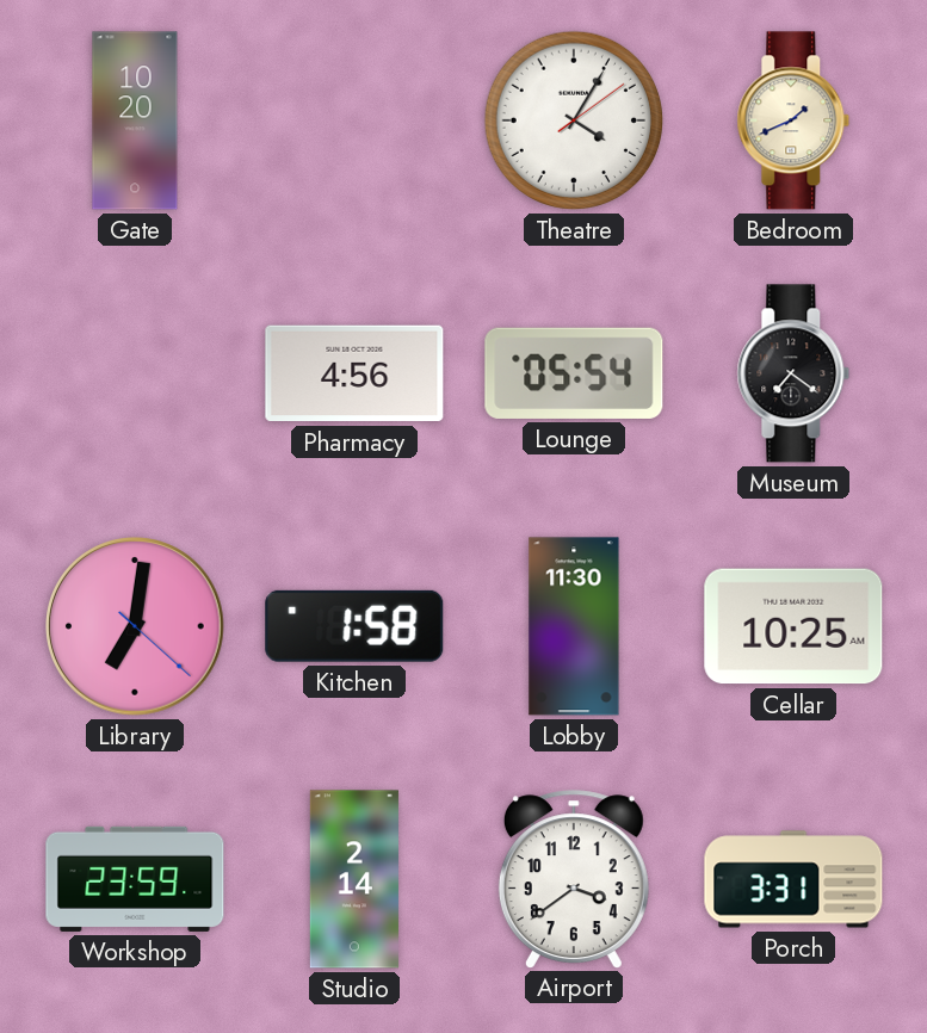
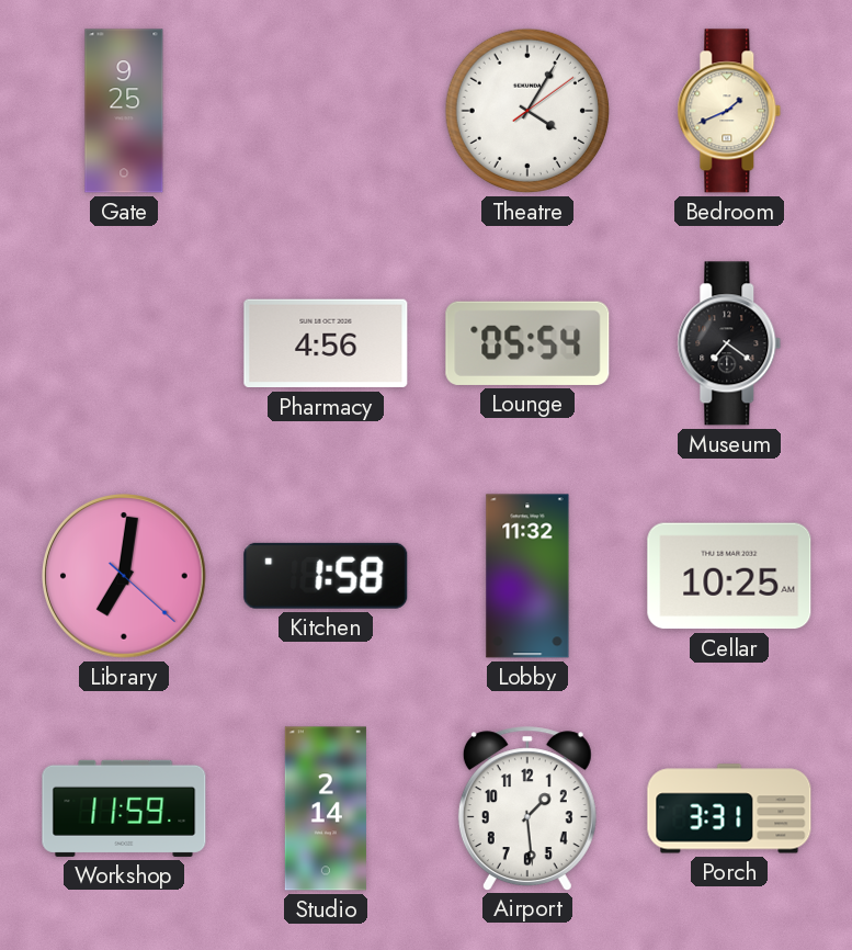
Gate: 10:20 -> 9:25 (124, 111)
Lobby: 11:30 -> 11:32 (527, 576)
Workshop: 23:59 -> 11:59 (124, 808)
Airport: 3:39 -> 1:29 (527, 808)
